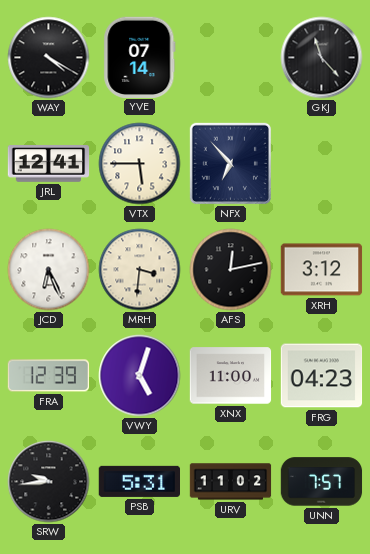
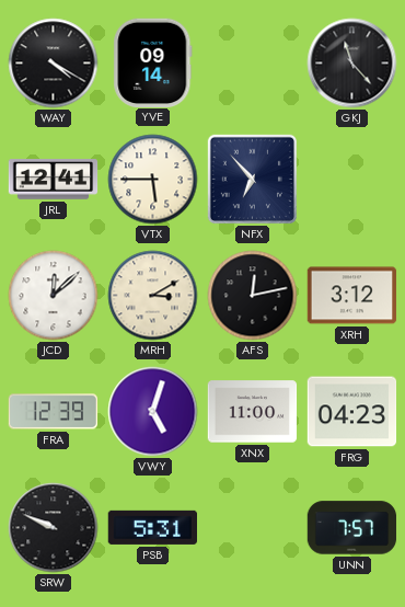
YVE: 07:14 -> 09:14 (153, 62)
JCD: 6:26 -> 12:08 (54, 296)
MRH: 3:31 -> 3:10 (153, 296)
SRW: 9:44 -> 9:49 (54, 528)
URV: 11:02 -> none (231, 482)
